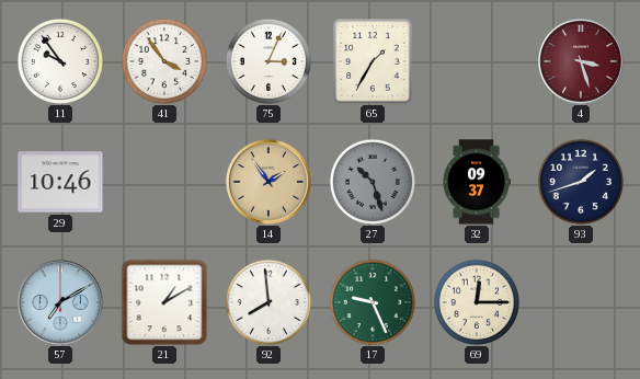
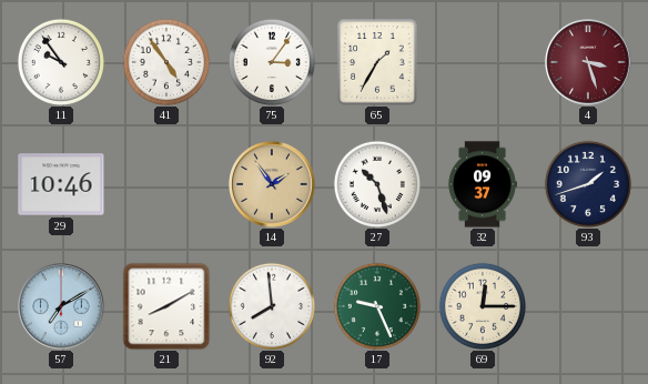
41: 3:54 -> 4:54 (166, 62)
75: 3:04 -> 3:06 (272, 62)
27 dial: grey -> white (377, 184)
21: 1:10 -> 8:10 (166, 306)
